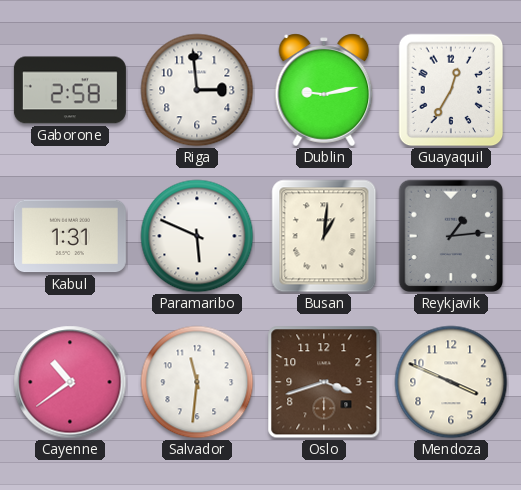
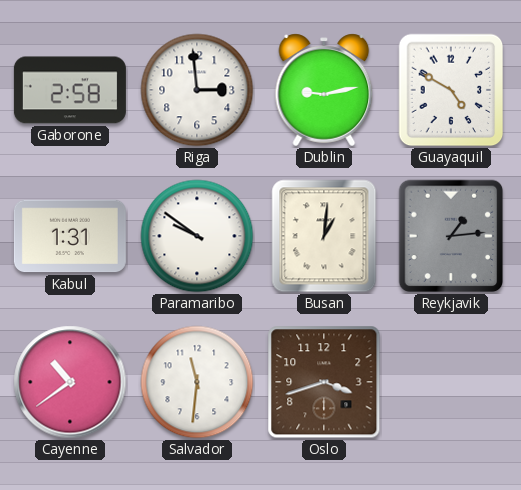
Guayaquil: 12:35 -> 4:50 (451, 90)
Paramaribo: 5:49 -> 9:51 (197, 236)
Mendoza: 3:49 -> none (451, 382)
